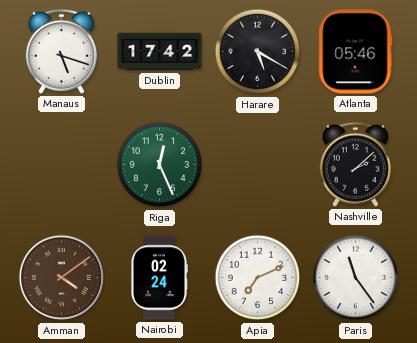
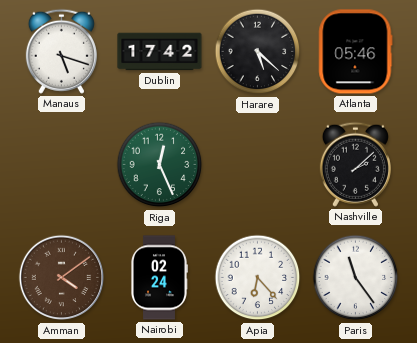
Harare: 5:20 -> 5:22 (258, 52)
Apia: 7:11 -> 6:23 (258, 278)
